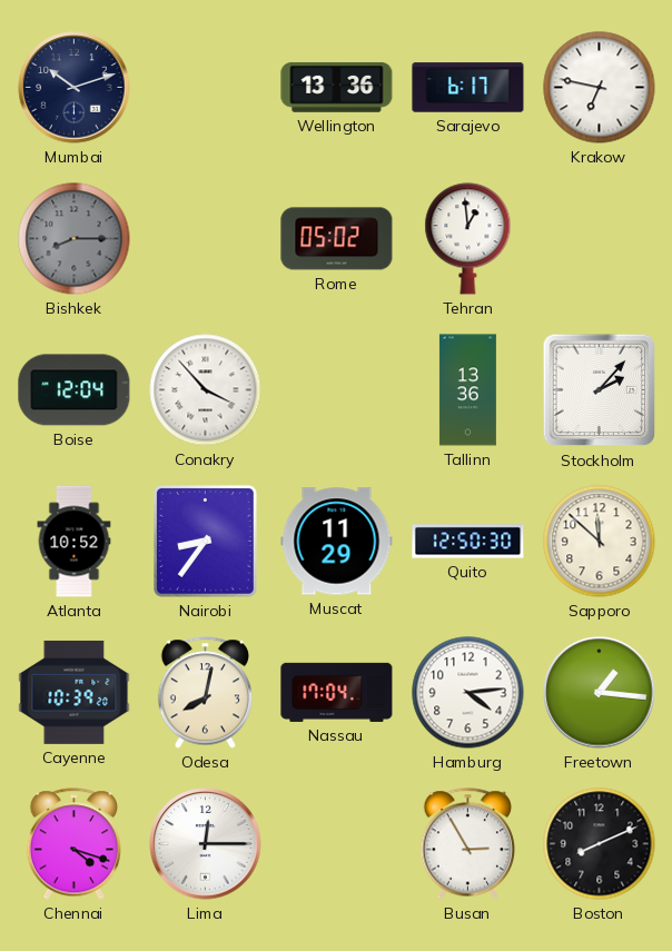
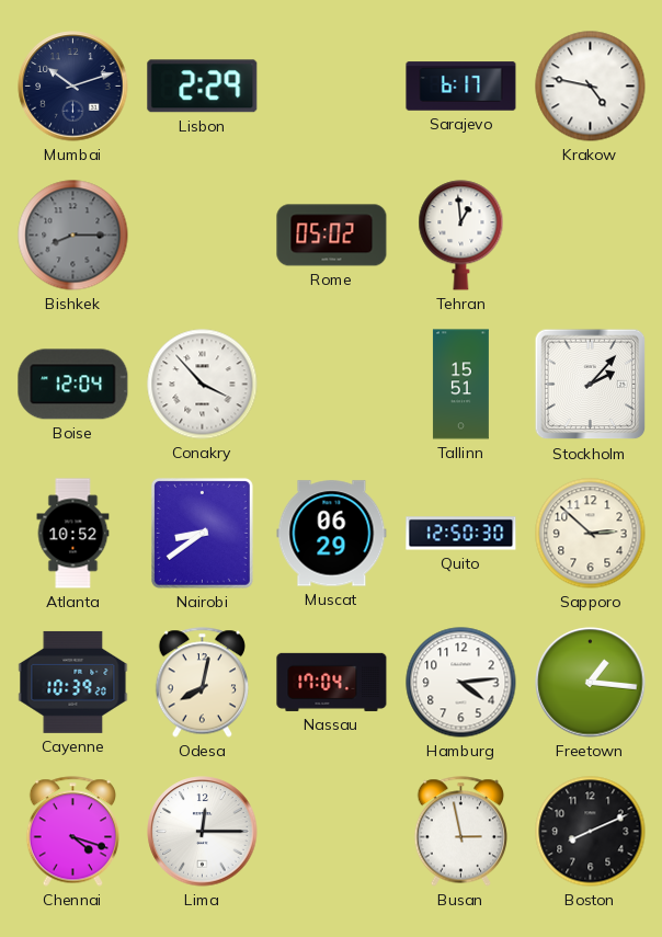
Lisbon: none -> 2:29 (203, 87)
Wellington: 13:36 -> none (337, 88)
Krakow: 6:47 -> 4:47 (591, 87)
Tallinn: 13:36 -> 15:51 (460, 385)
Nairobi: 8:36 -> 8:39 (202, 533)
Muscat: 11:29 -> 06:29 (332, 534)
Sapporo: 11:52 -> 2:52 (591, 534)
Busan: 2:55 -> 2:58 (460, 832)
